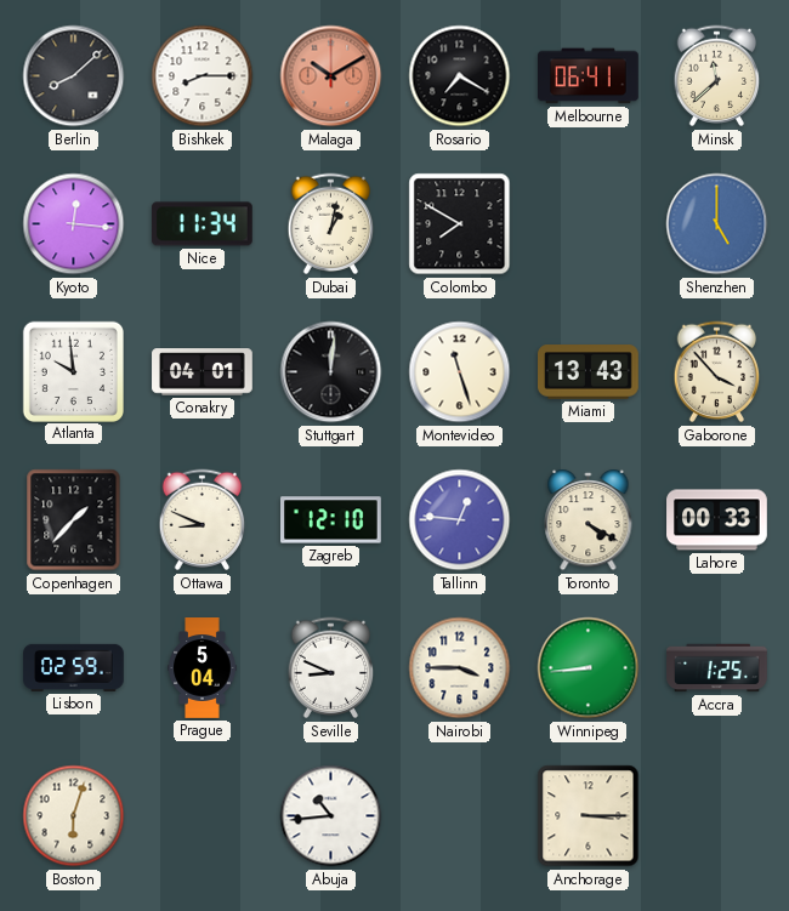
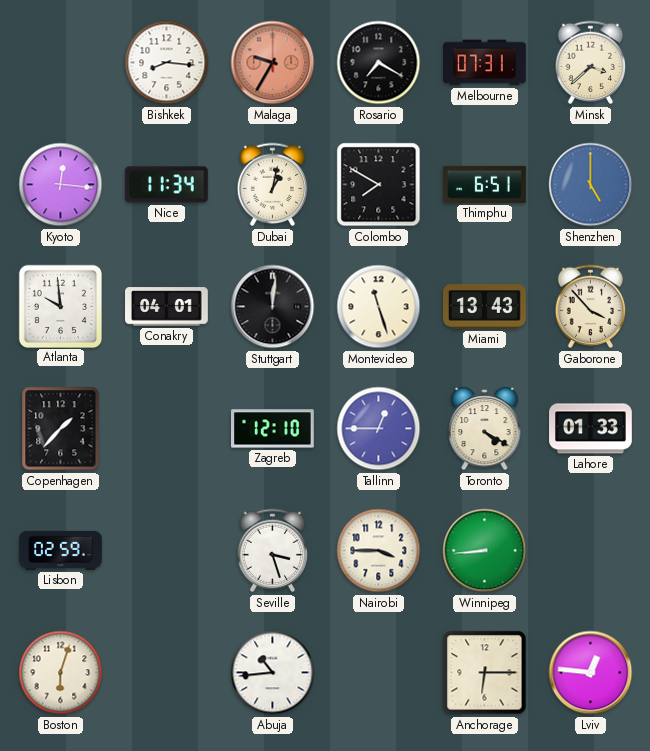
Berlin: 8:08 -> none (74, 76)
Bishkek: 8:15 -> 8:16 (167, 63)
Malaga: 10:10 -> 9:35 (273, 63)
Melbourne: 06:41 -> 07:31 (485, 63)
Minsk: 11:38 -> 3:38 (591, 63)
Thimphu: none -> 6:51 (485, 184)
Ottawa: 8:49 -> none (203, 520)
Tallinn: 12:46 -> 12:45 (379, 429)
Lahore: 00:33 -> 01:33 (591, 429)
Prague: 5:04 -> none (203, 668)
Seville: 8:49 -> 3:27 (273, 551)
Accra: 1:25 -> none (717, 668)
Anchorage: 3:15 -> 6:15 (485, 673)
Lviv: none -> 12:46 (591, 673)
